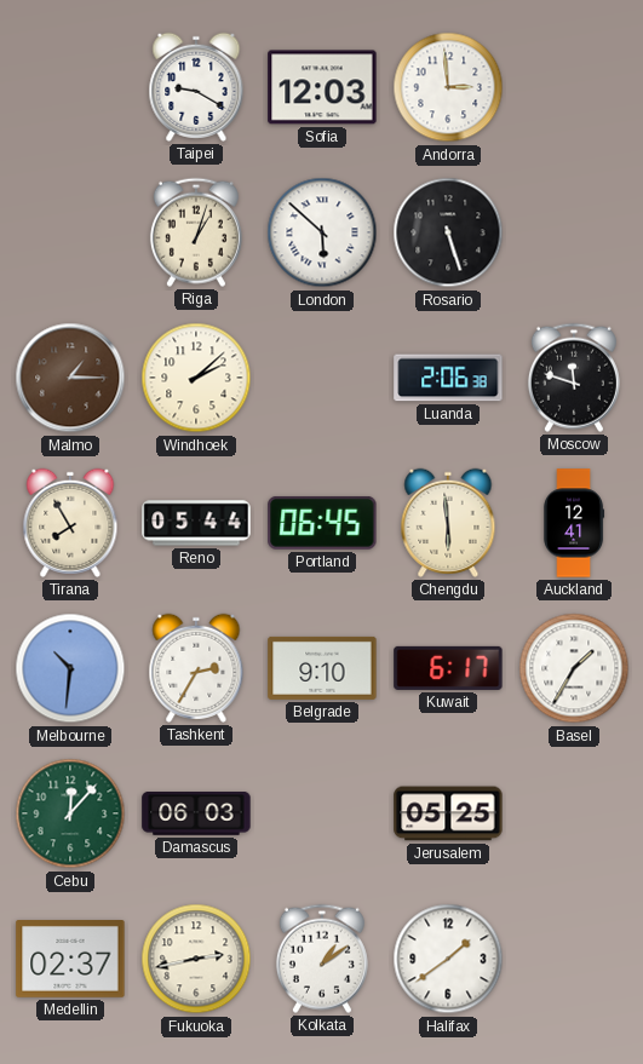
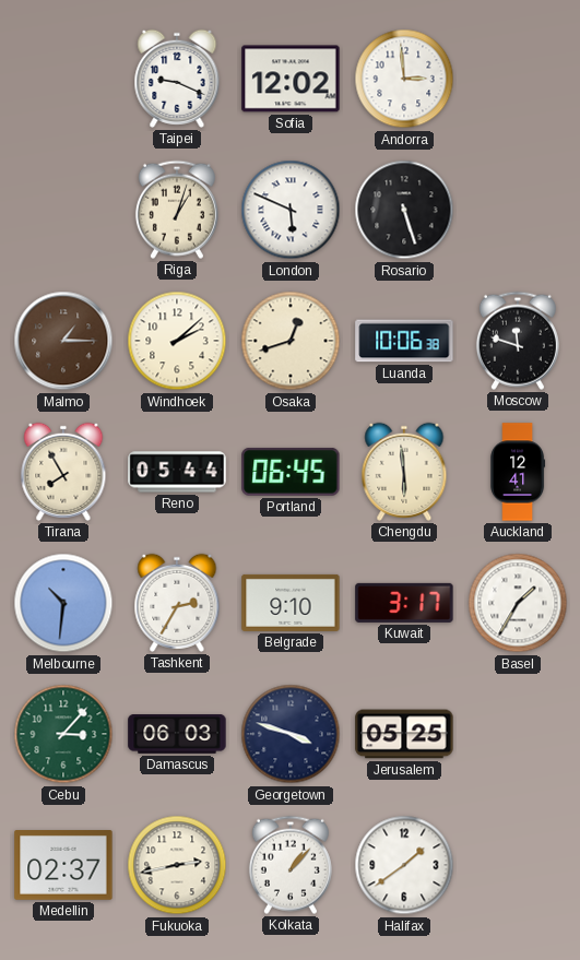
Taipei: 9:20 -> 9:19 (177, 79)
Sofia: 12:03 -> 12:02 (291, 79)
London: 5:52 -> 5:49 (291, 210)
Osaka: none -> 12:42 (291, 341)
Luanda: 2:06 -> 10:06 (404, 341)
Kuwait: 6:17 -> 3:17 (404, 603)
Cebu: 12:07 -> 3:07 (63, 734)
Georgetown: none -> 3:48 (291, 734)
Kolkata: 1:09 -> 1:07 (291, 865)
